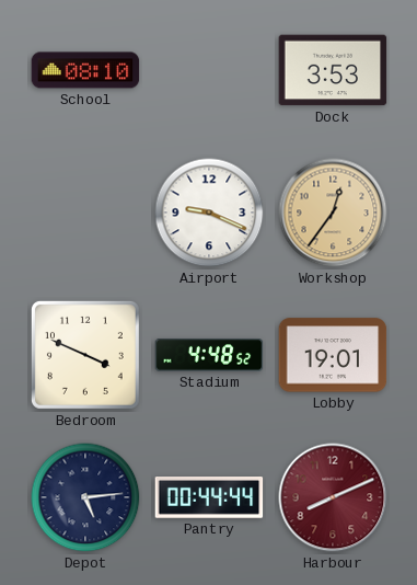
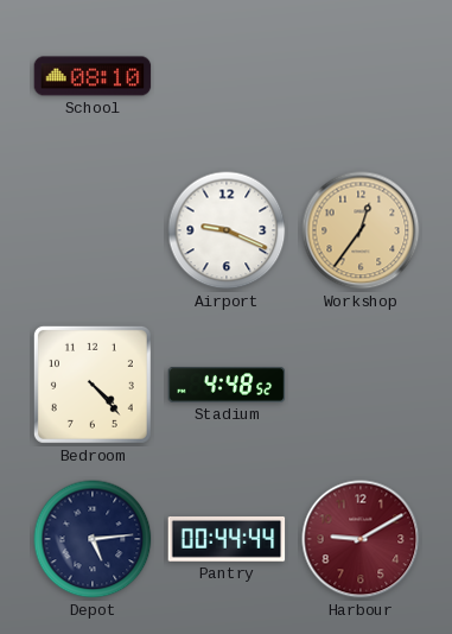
Dock: 3:53 -> none (333, 70)
Bedroom: 3:49 -> 4:23 (93, 385)
Lobby: 19:01 -> none (333, 355)
Harbour: 8:11 -> 9:10 (361, 539)
